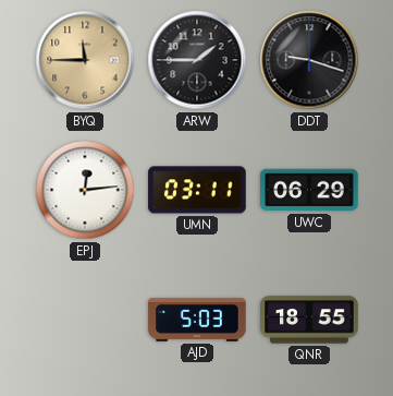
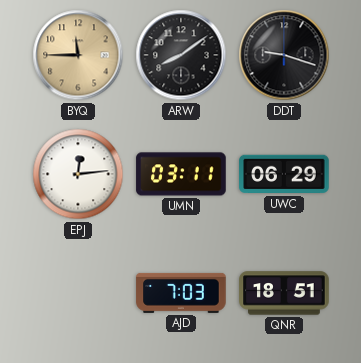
ARW: 1:45 -> 8:09 (181, 55)
AJD: 5:03 -> 7:03 (181, 293)
QNR: 18:55 -> 18:51 (284, 293)
